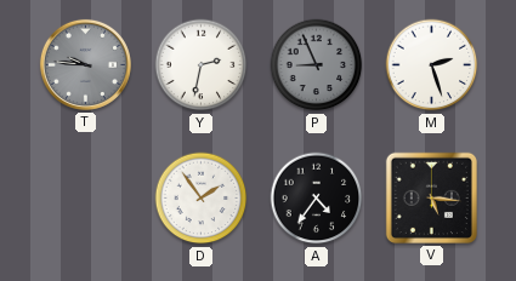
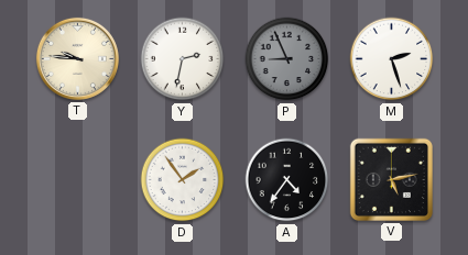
T dial: grey -> cream (77, 58)
V: 5:16 -> 5:13 (391, 179)
